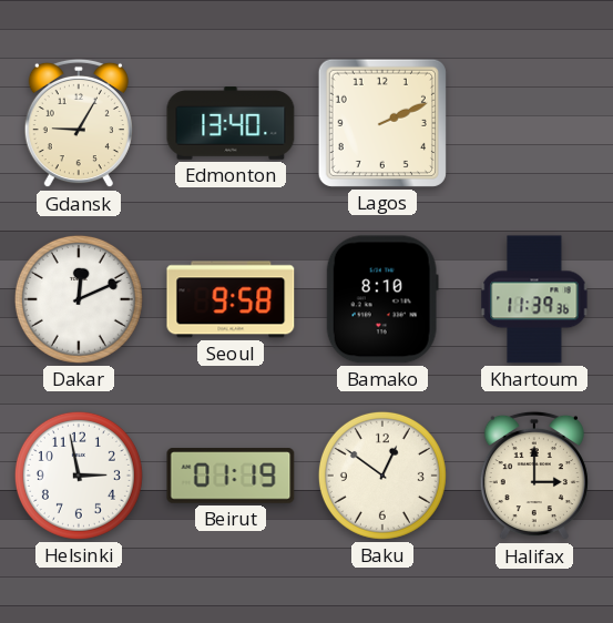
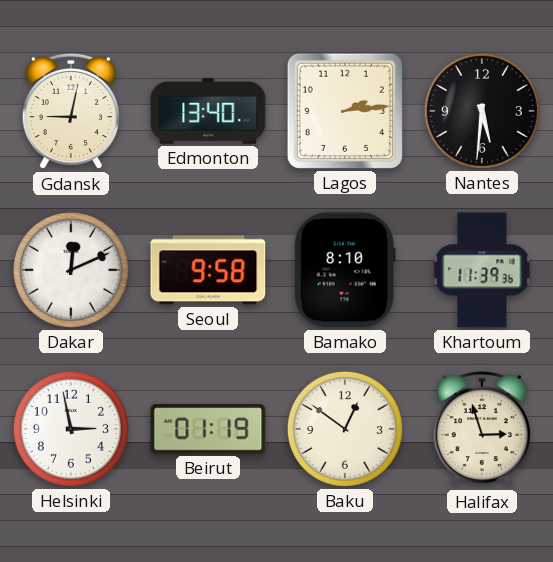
Gdansk: 9:05 -> 9:02 (71, 111)
Lagos: 2:11 -> 2:14 (345, 111)
Nantes: none -> 5:31 (482, 111)
Halifax: 3:00 -> 2:57 (482, 429)
